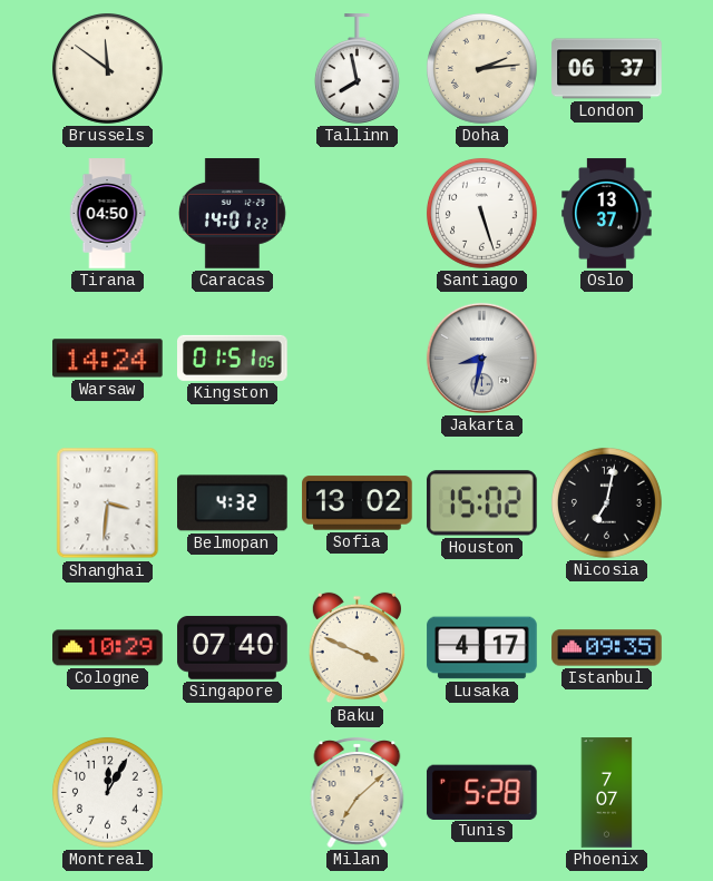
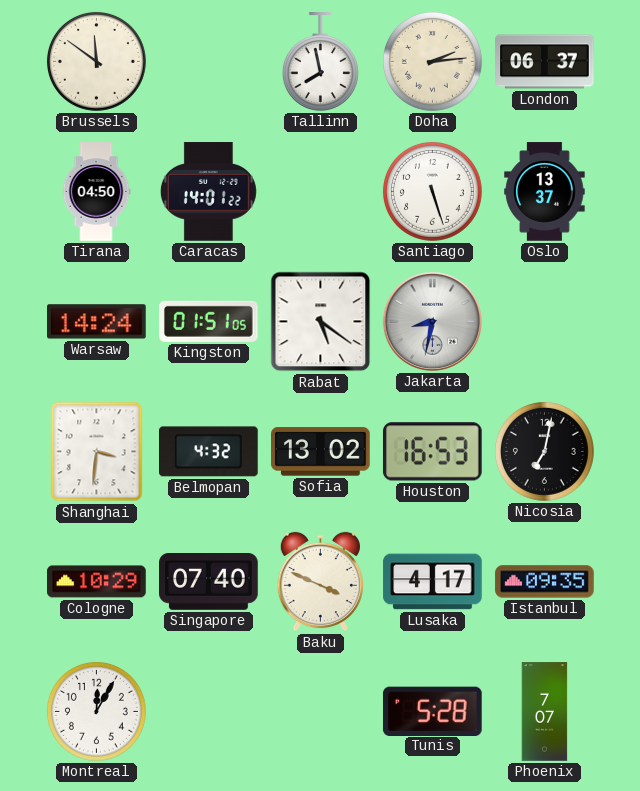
Rabat: none -> 5:21 (321, 322)
Houston: 15:02 -> 16:53 (433, 452)
Milan: 7:08 -> none (358, 792)
